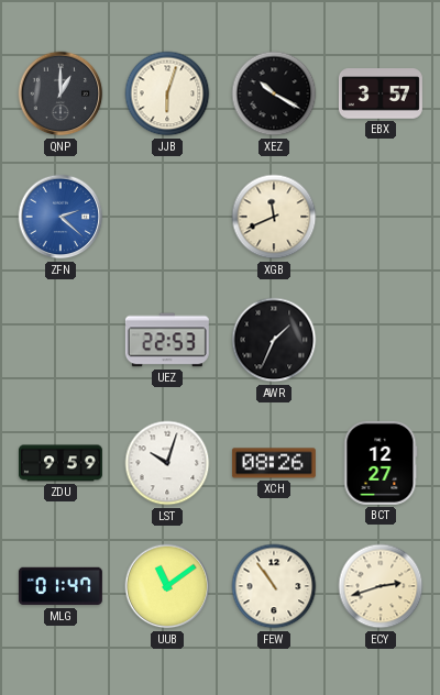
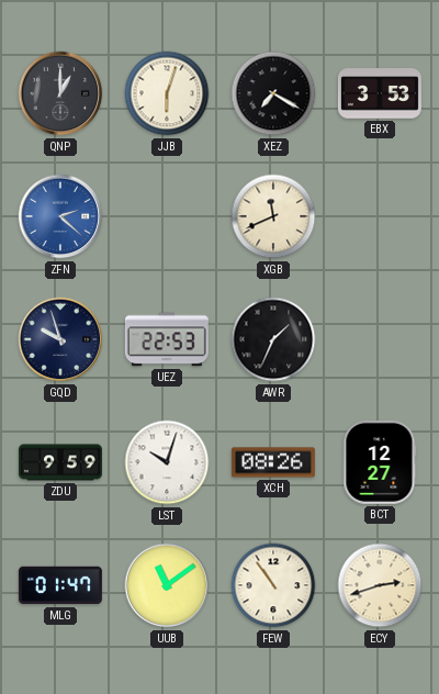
XEZ: 10:20 -> 7:20 (273, 93)
EBX: 3:57 -> 3:53 (380, 93)
GQD: none -> 9:57 (60, 339)
